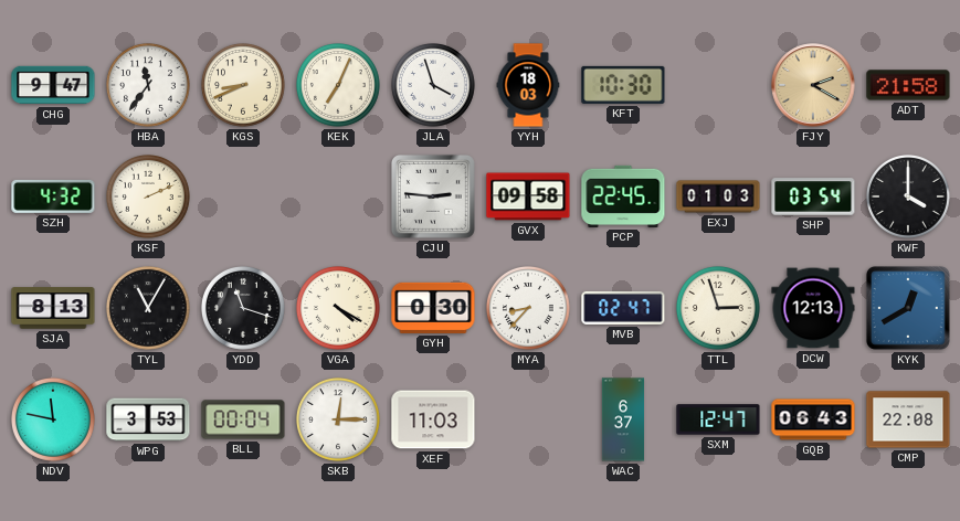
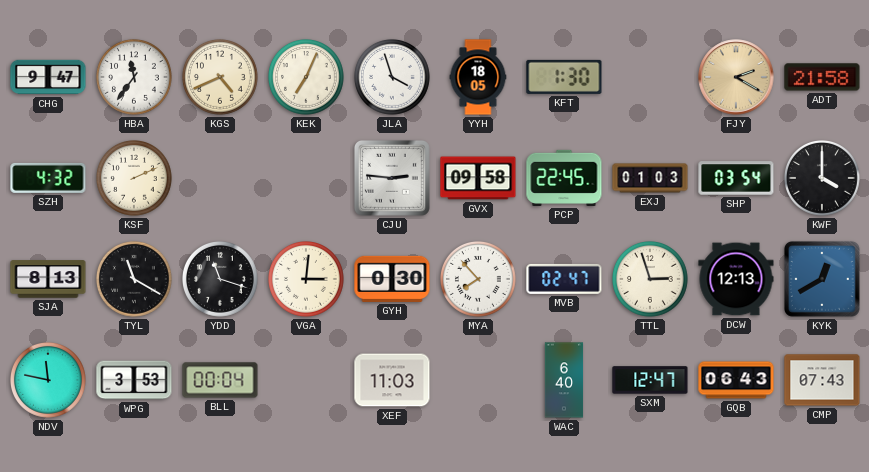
KGS: 8:41 -> 4:41 (221, 78)
YYH: 18:03 -> 18:05 (478, 77)
KFT: 10:30 -> 1:30 (564, 77)
TYL: 11:05 -> 11:20 (135, 280)
VGA: 4:20 -> 3:01 (307, 280)
MYA: 8:37 -> 7:53 (479, 280)
SKB: 12:15 -> none (339, 421)
WAC: 6:37 -> 6:40 (564, 380)
CMP: 22:08 -> 07:43 (822, 380)
